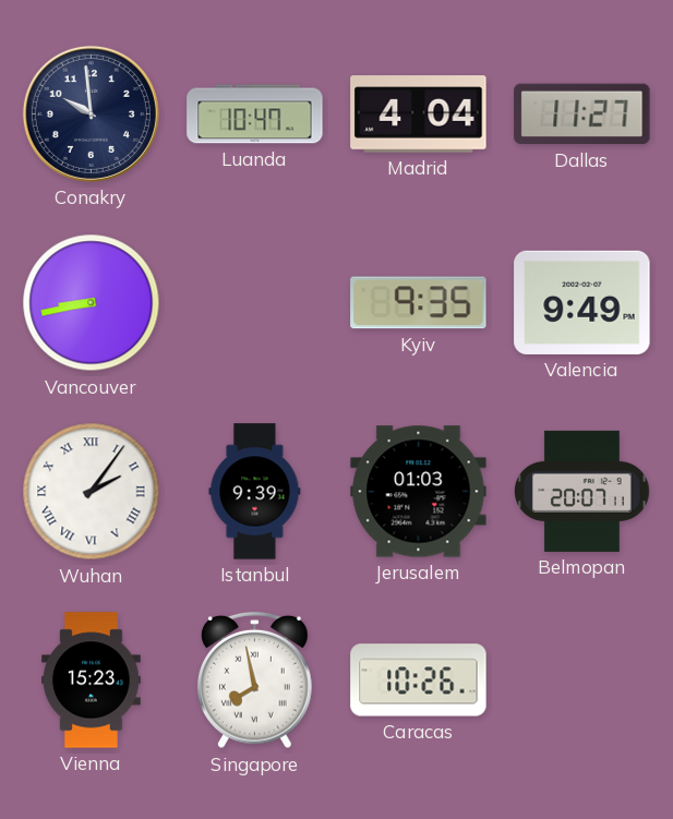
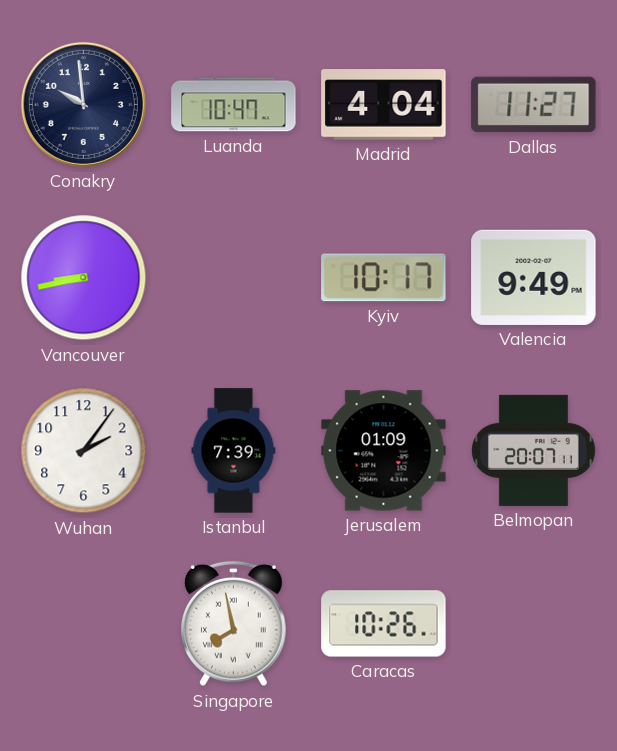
Kyiv: 9:35 -> 10:17 (384, 278)
Wuhan numerals: Roman -> Arabic (84, 451)
Istanbul: 9:39 -> 7:39 (234, 451)
Jerusalem: 01:03 -> 01:09 (384, 451)
Vienna: 15:23 -> none (91, 681)
